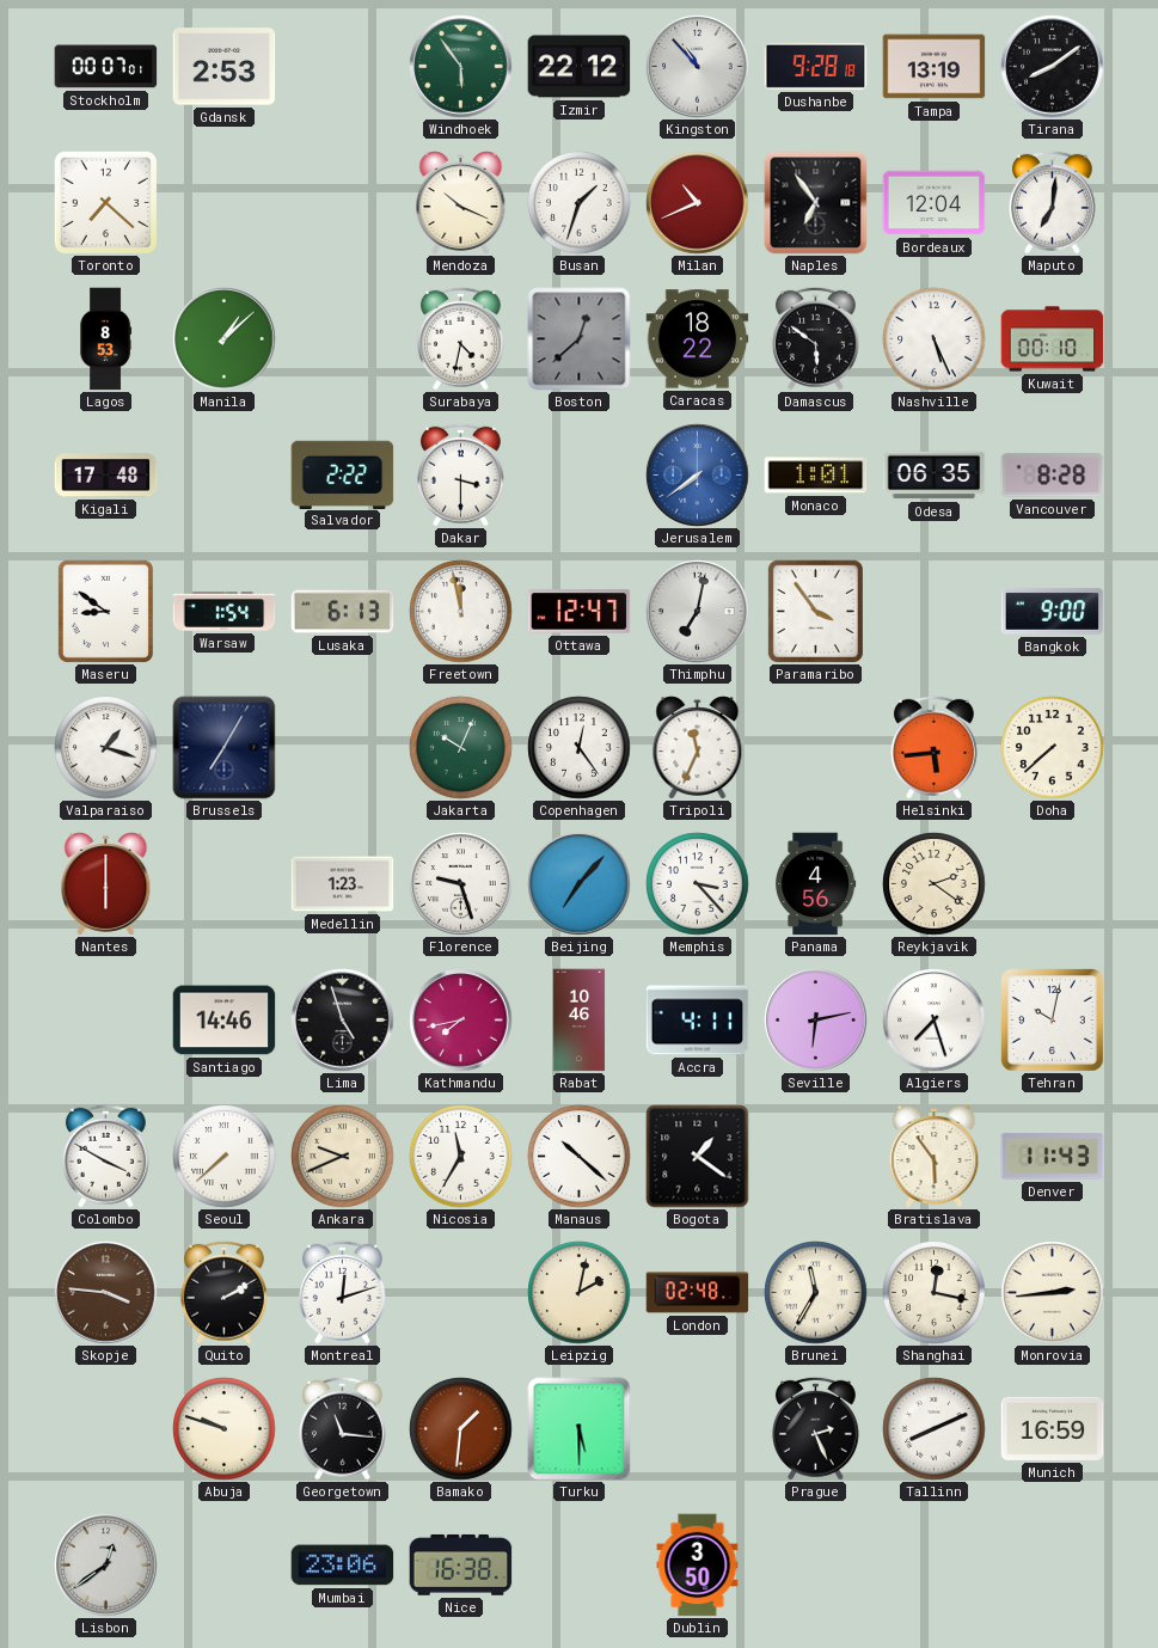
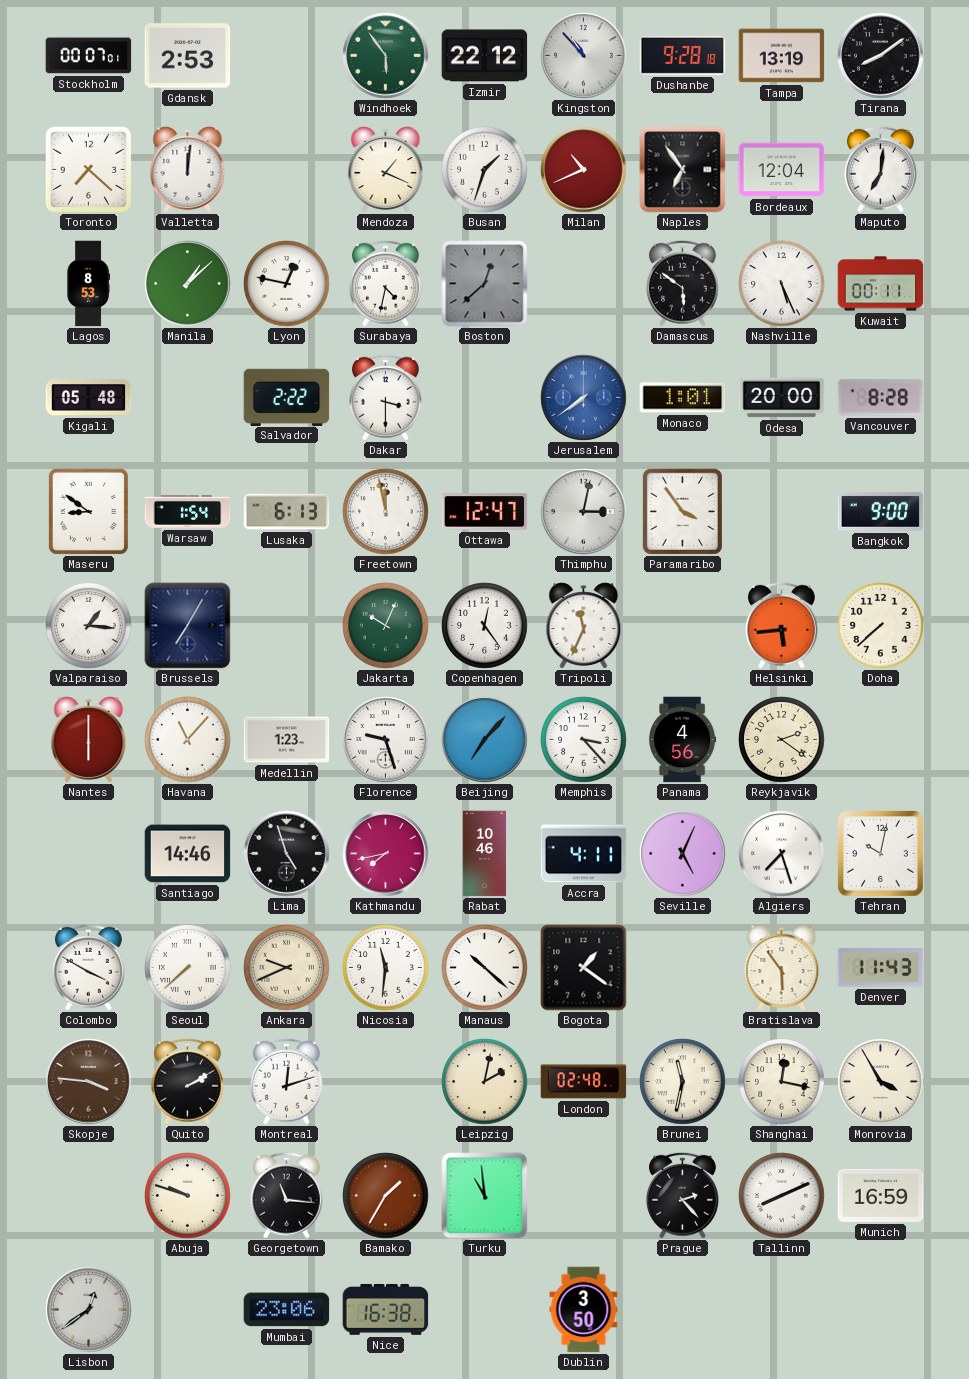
Valletta: none -> 12:01 (188, 170)
Mendoza: 10:19 -> 1:19 (386, 170)
Lyon: none -> 12:47 (287, 284)
Caracas: 18:22 -> none (698, 339)
Kuwait: 00:10 -> 00:11 (881, 284)
Kigali: 17:48 -> 05:48 (89, 398)
Odesa: 06:35 -> 20:00 (782, 398)
Thimphu: 7:02 -> 3:02 (584, 512)
Valparaiso: 1:18 -> 1:16 (89, 626)
Havana: none -> 11:07 (188, 740)
Seville: 6:13 -> 5:04 (683, 854)
Nicosia: 11:35 -> 11:31 (386, 968)
Brunei: 11:35 -> 11:32 (683, 1082)
Monrovia: 2:44 -> 3:55 (881, 1082)
Bamako: 1:31 -> 1:35 (386, 1196)
Turku: 5:30 -> 10:59 (485, 1196)
Prague: 2:26 -> 2:23 (682, 1195)
